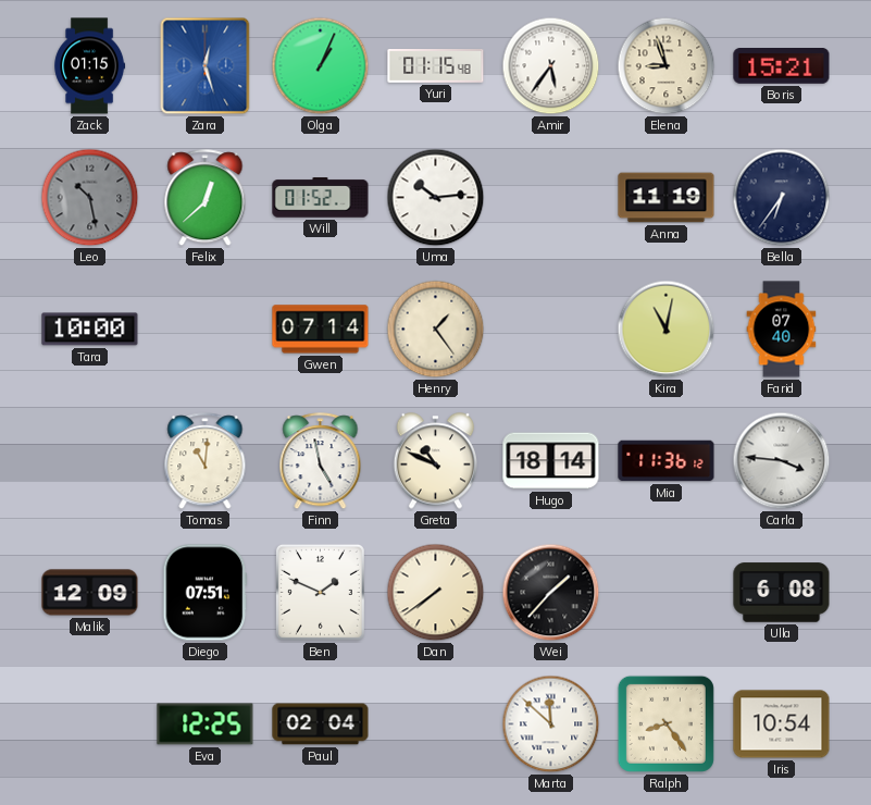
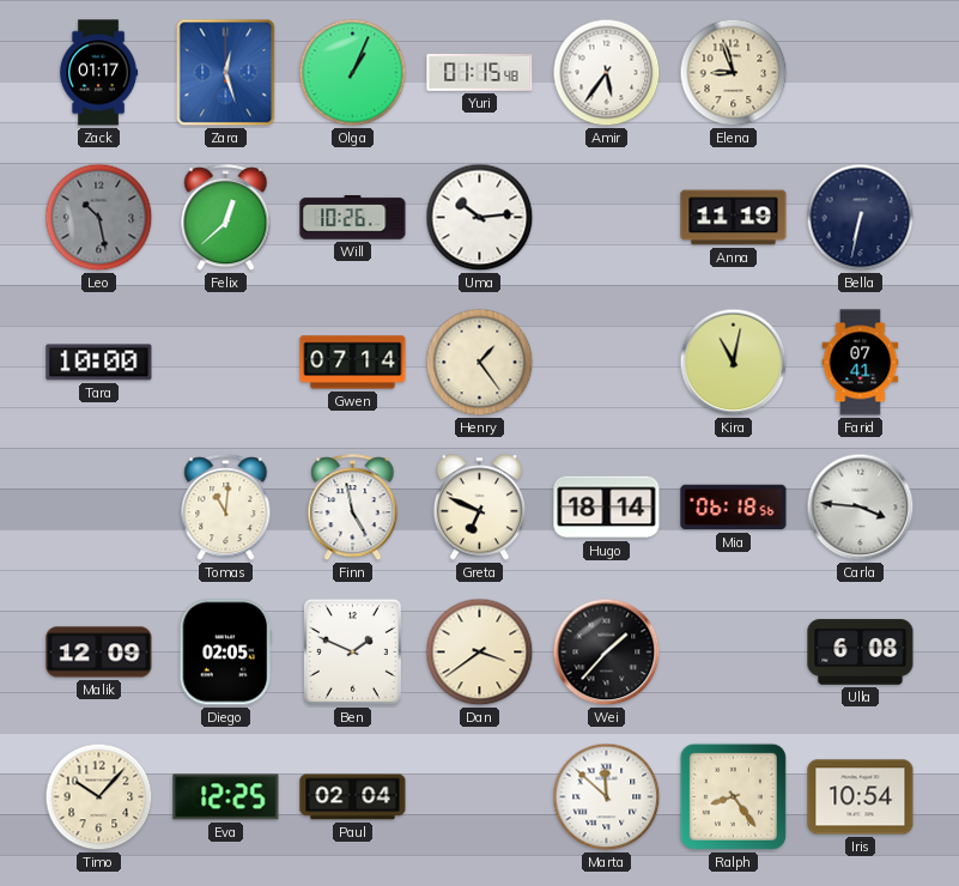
Zack: 01:15 -> 01:17 (99, 73)
Boris: 15:21 -> none (782, 66)
Will: 01:52 -> 10:26 (353, 218)
Bella: 6:36 -> 6:32 (861, 218)
Farid: 07:40 -> 07:41 (861, 363)
Greta: 10:49 -> 6:49 (480, 508)
Mia: 11:36 -> 06:18 (734, 508)
Diego: 07:51 -> 02:05 (226, 653)
Dan: 7:39 -> 3:39 (480, 653)
Timo: none -> 10:07 (99, 797)
